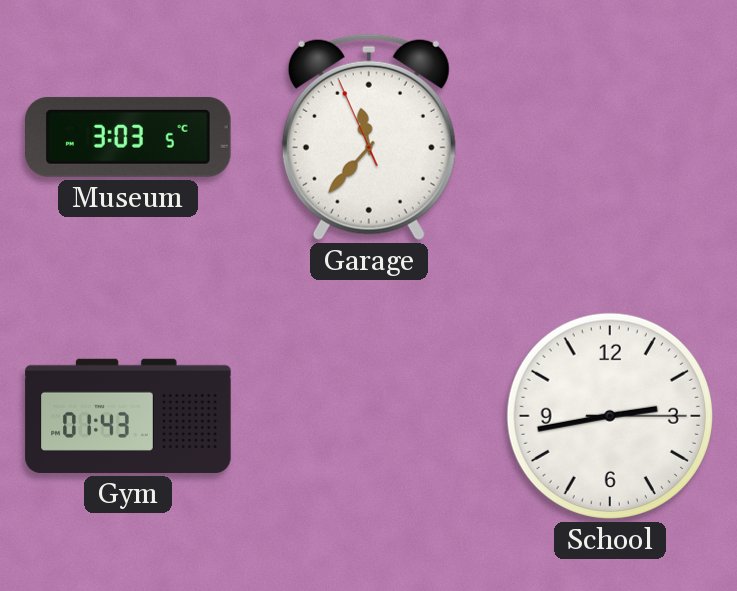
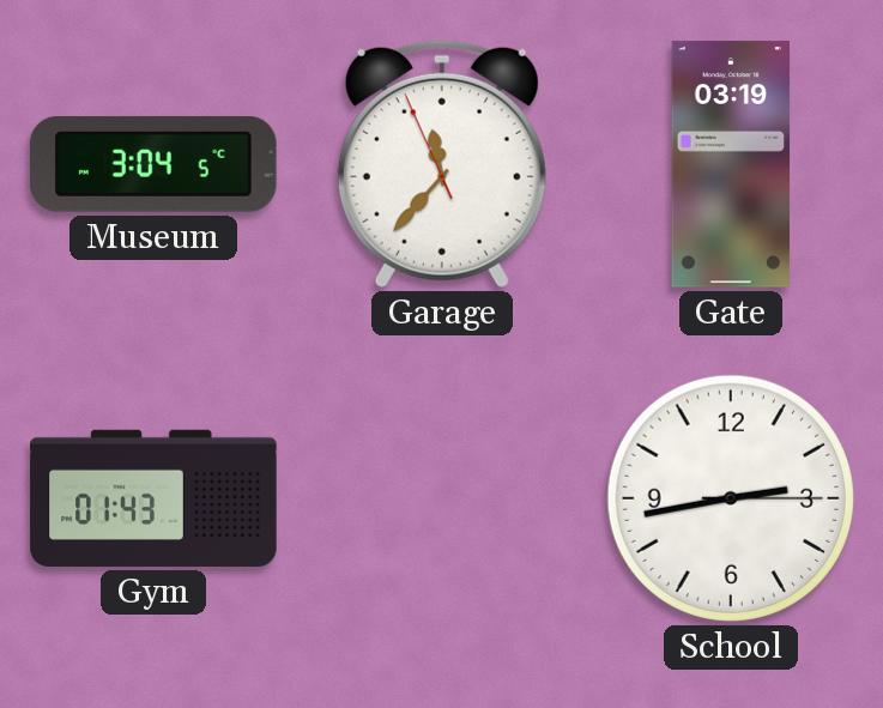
Museum: 3:03 -> 3:04 (155, 164)
Gate: none -> 03:19 (731, 164)
